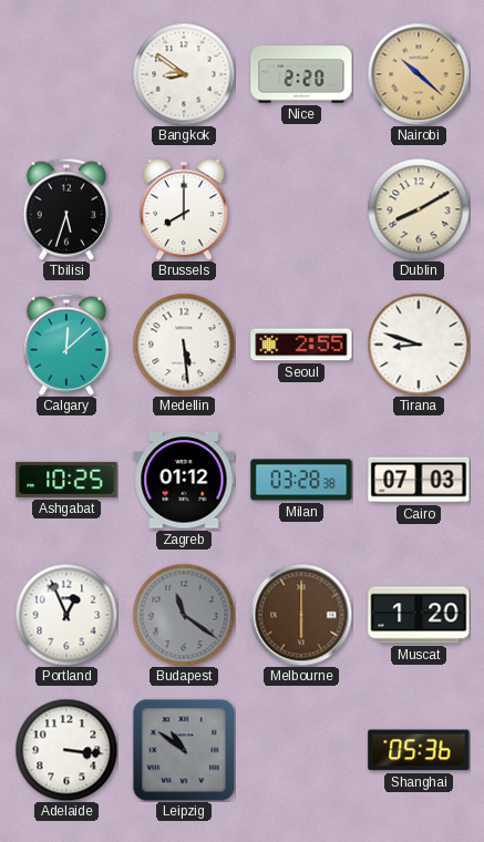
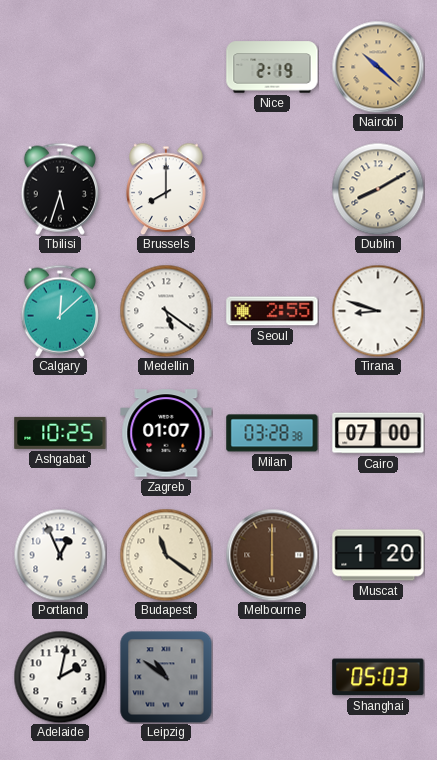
Bangkok: 8:51 -> none (184, 74)
Nice: 2:20 -> 2:19 (272, 67)
Medellin: 5:29 -> 5:21 (166, 311)
Zagreb: 01:12 -> 01:07 (166, 433)
Cairo: 07:03 -> 07:00 (378, 433)
Budapest dial: grey -> cream (166, 555)
Adelaide: 3:16 -> 2:02 (60, 677)
Shanghai: 05:36 -> 05:03 (378, 677)
